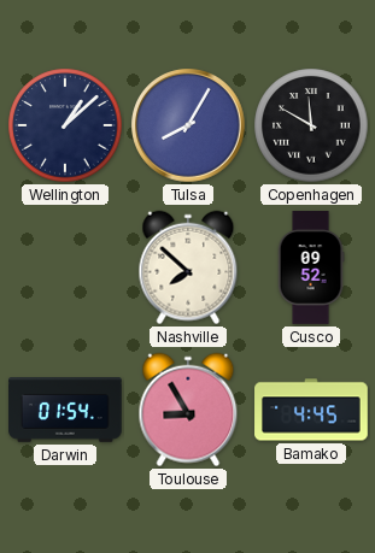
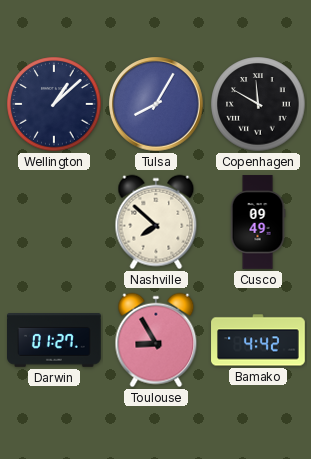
Cusco: 09:52 -> 09:49 (258, 222)
Darwin: 01:54 -> 01:27 (55, 341)
Bamako: 4:45 -> 4:42 (258, 340)
